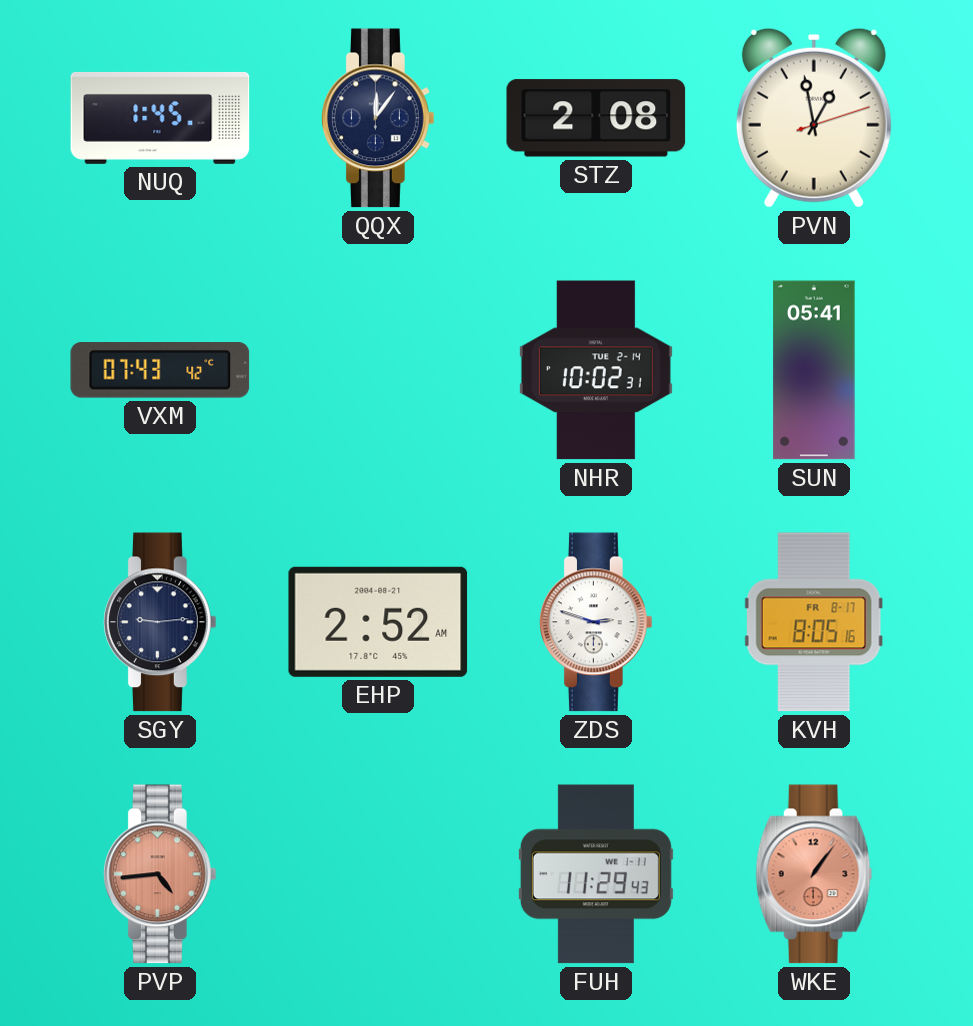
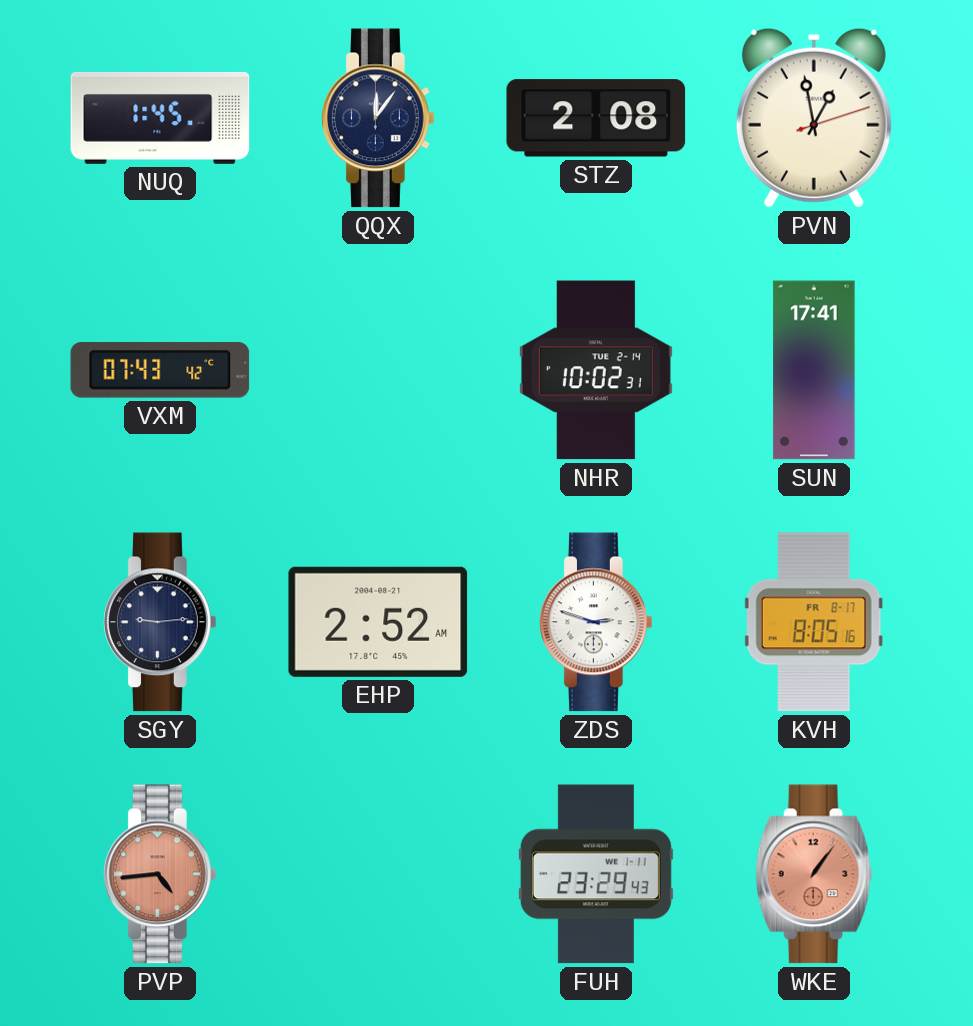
SUN: 05:41 -> 17:41 (814, 370)
FUH: 11:29 -> 23:29 (596, 874)
